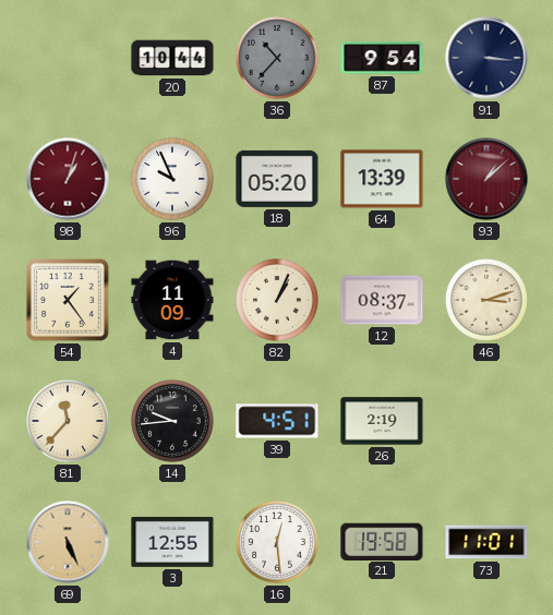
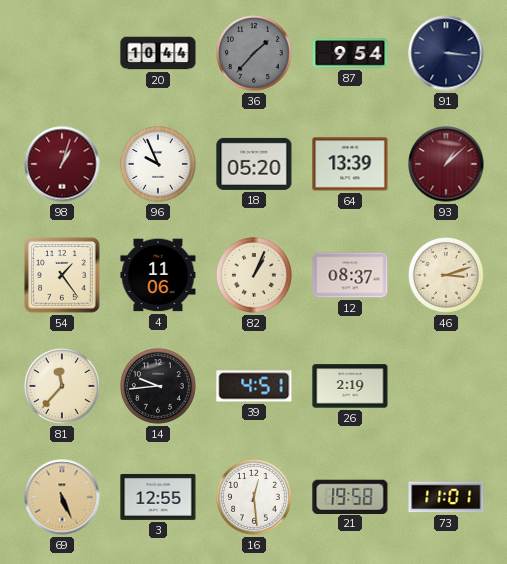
36: 10:37 -> 1:37 (254, 53)
4: 11:09 -> 11:06 (158, 275)
